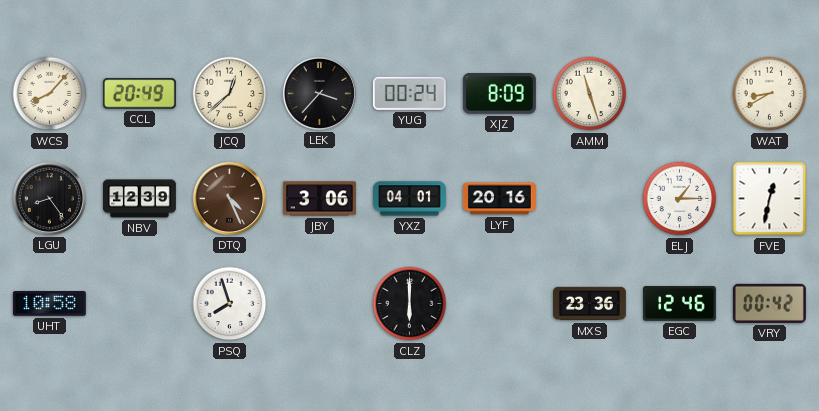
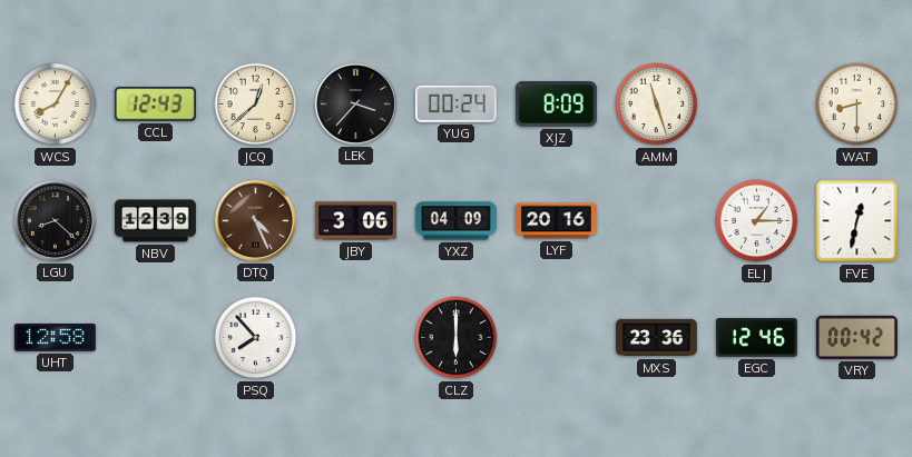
WCS: 8:07 -> 8:05 (56, 105)
CCL: 20:49 -> 12:43 (155, 105)
WAT: 8:40 -> 8:30 (857, 105)
LGU: 8:24 -> 8:22 (55, 220)
YXZ: 04:01 -> 04:09 (455, 221)
UHT: 10:58 -> 12:58 (55, 338)
PSQ: 7:57 -> 7:53 (256, 338)
